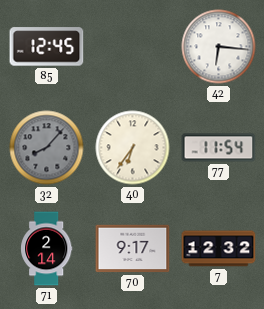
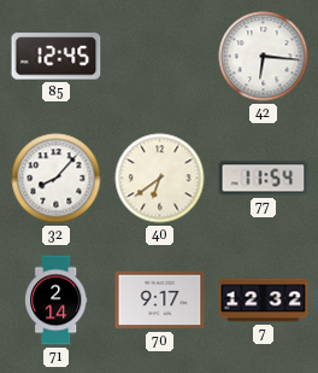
32 dial: grey -> white (57, 179)
40: 6:36 -> 6:39 (160, 179)
